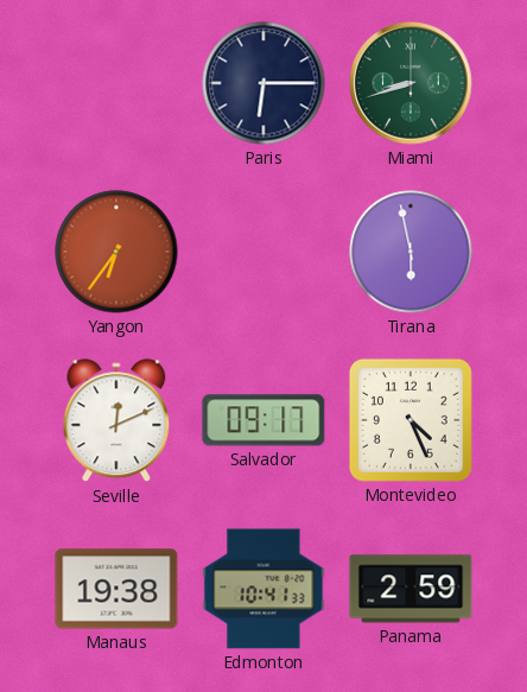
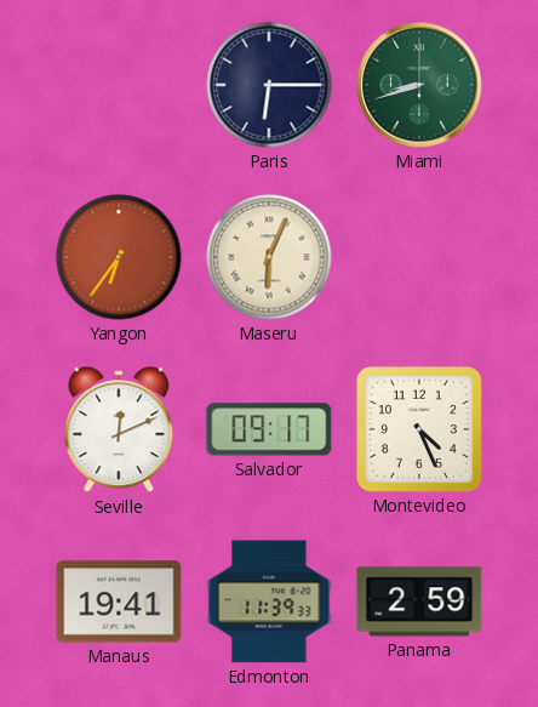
Maseru: none -> 6:04 (269, 257)
Tirana: 5:58 -> none (411, 252)
Manaus: 19:38 -> 19:41 (119, 601)
Edmonton: 10:41 -> 11:39 (269, 601)
